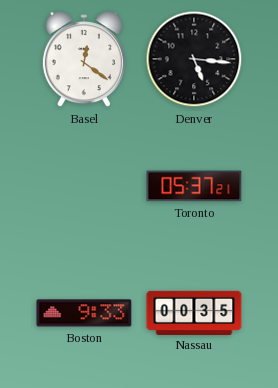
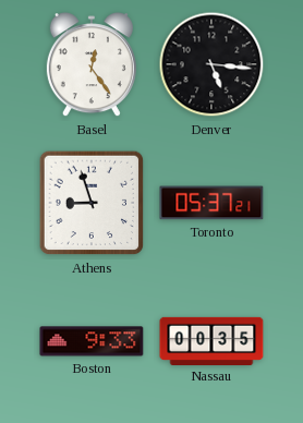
Basel: 12:21 -> 12:24 (92, 65)
Athens: none -> 8:57 (92, 203)
